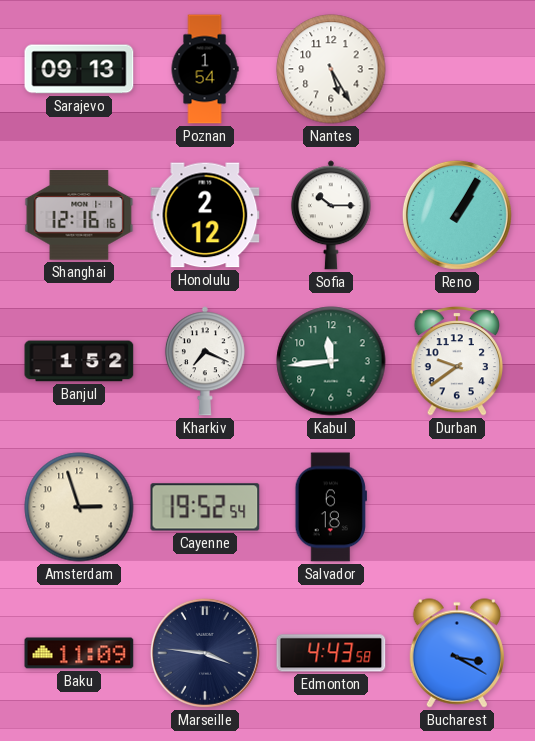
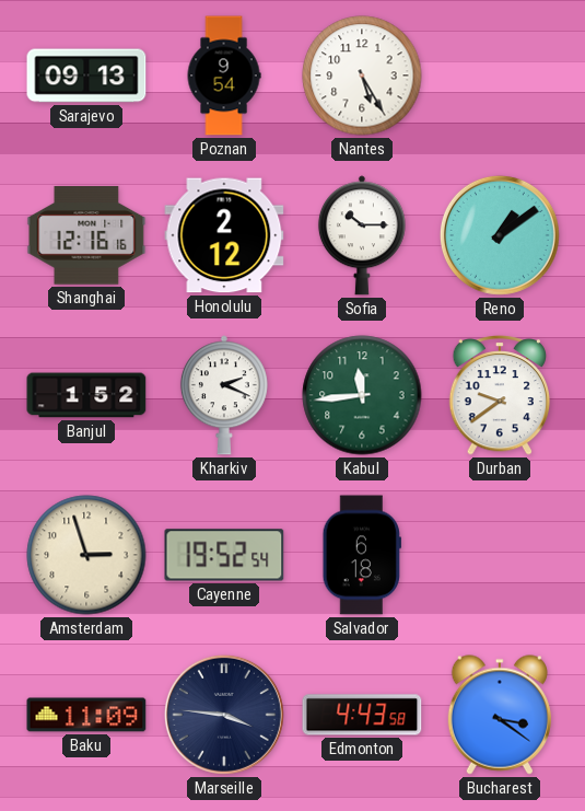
Poznan: 1:54 -> 9:54 (224, 76)
Reno: 1:05 -> 1:09 (500, 235)
Kharkiv: 7:19 -> 2:19 (224, 395)
Bucharest: 3:20 -> 3:21 (500, 715)
